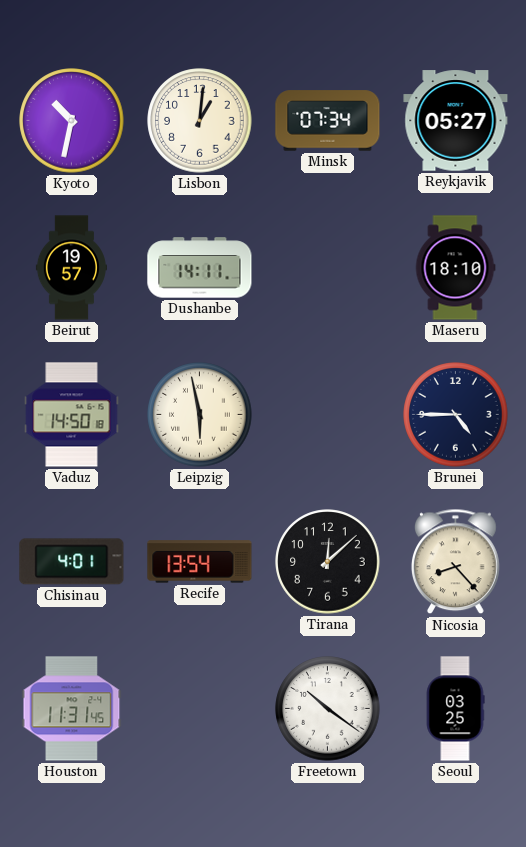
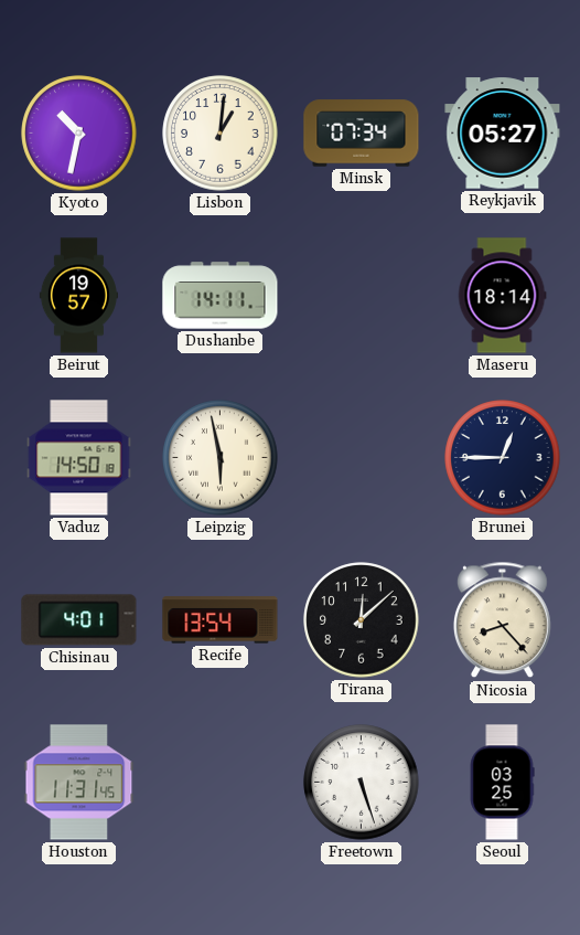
Maseru: 18:10 -> 18:14 (502, 296)
Brunei: 4:45 -> 12:45 (503, 458)
Freetown: 10:21 -> 5:27 (362, 783)
